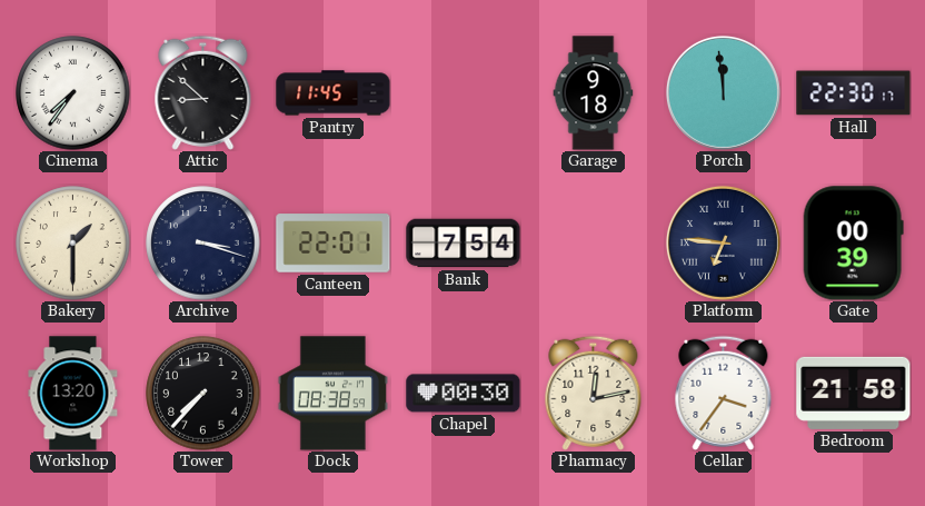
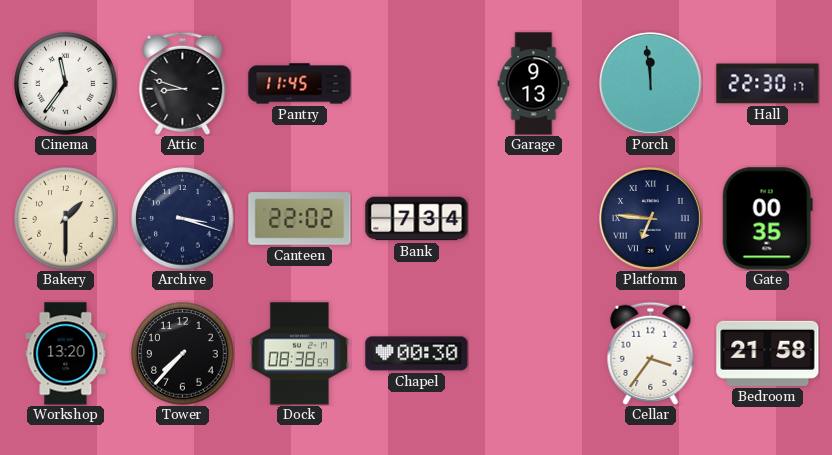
Cinema: 7:36 -> 11:36 (66, 84)
Attic: 8:52 -> 8:48 (183, 83)
Garage: 9:18 -> 9:13 (534, 84)
Canteen: 22:01 -> 22:02 (300, 219)
Bank: 7:54 -> 7:34 (417, 219)
Gate: 00:39 -> 00:35 (767, 219)
Pharmacy: 12:13 -> none (594, 393)
